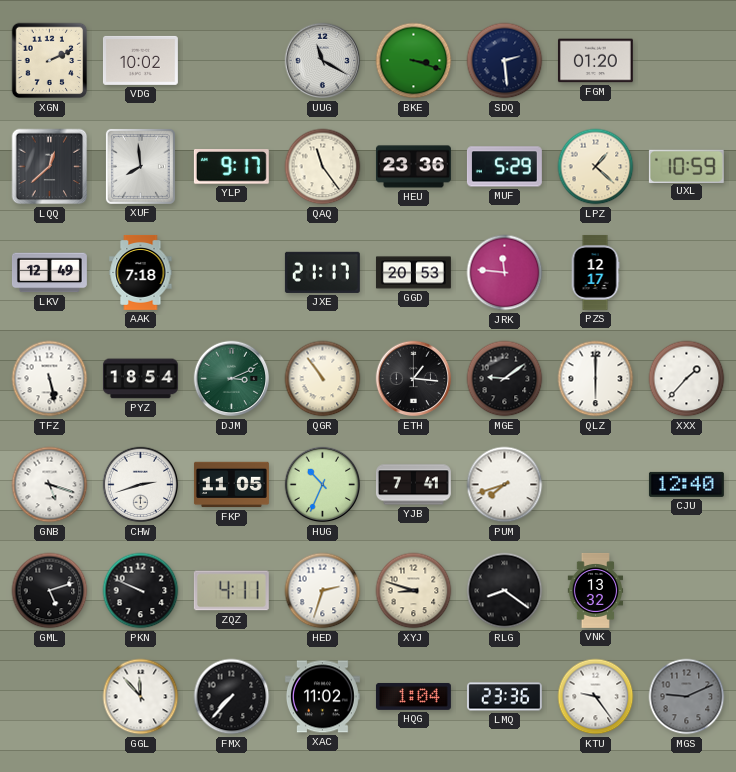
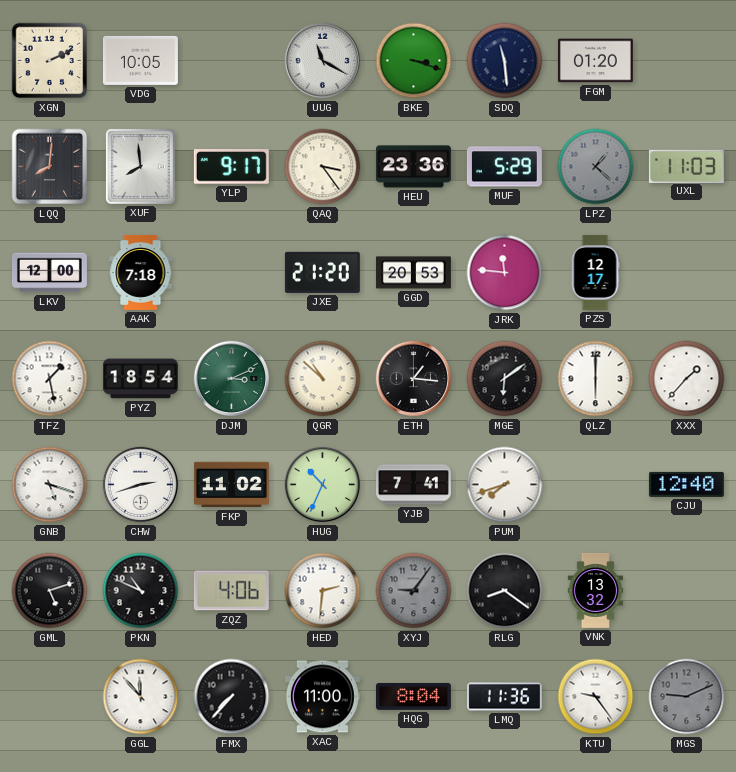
VDG: 10:02 -> 10:05 (140, 60)
SDQ: 2:29 -> 11:29 (505, 61)
LQQ: 12:38 -> 8:01 (50, 167)
QAQ: 11:24 -> 3:24 (323, 167)
LPZ dial: cream -> grey (596, 167)
UXL: 10:59 -> 11:03 (686, 166)
LKV: 12:49 -> 12:00 (49, 273)
JXE: 21:17 -> 21:20 (322, 272)
TFZ: 5:28 -> 1:28 (50, 379)
QGR: 10:54 -> 10:52 (323, 379)
MGE: 9:09 -> 6:09 (505, 379)
FKP: 11:05 -> 11:02 (231, 485)
PKN: 9:49 -> 10:49 (141, 591)
ZQZ: 4:11 -> 4:06 (231, 591)
HED: 2:33 -> 2:31 (323, 591)
XYJ: 8:48 -> 9:06 (414, 591)
XYJ dial: cream -> grey (414, 591)
XAC: 11:02 -> 11:00 (322, 697)
HQG: 1:04 -> 8:04 (413, 696)
LMQ: 23:36 -> 11:36 (504, 697)
